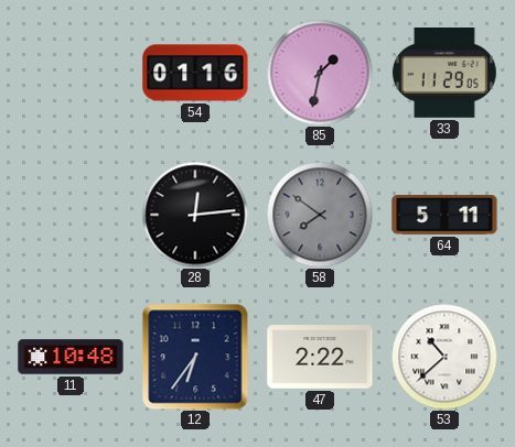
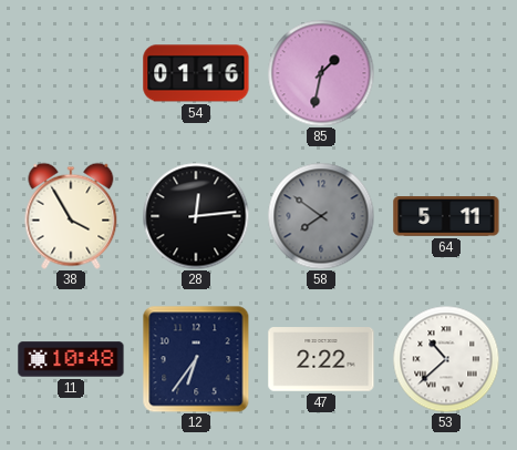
33: 11:29 -> none (444, 74)
38: none -> 3:55 (71, 216)
